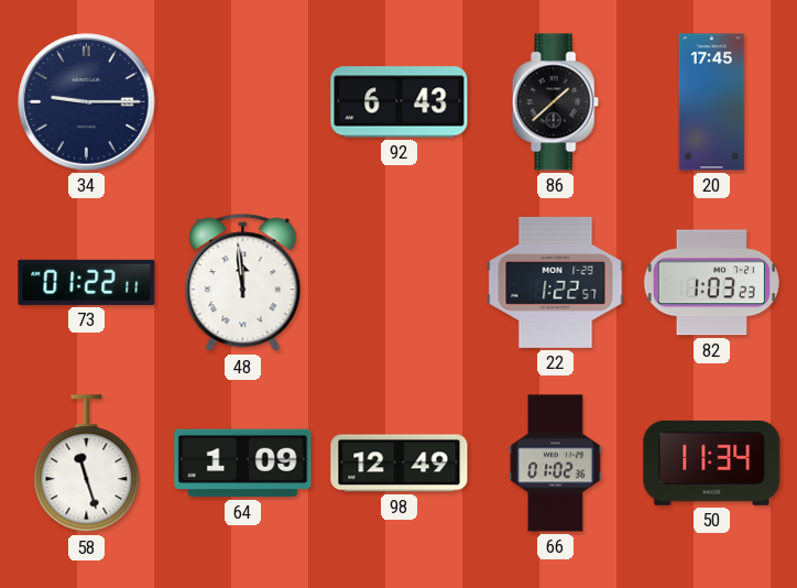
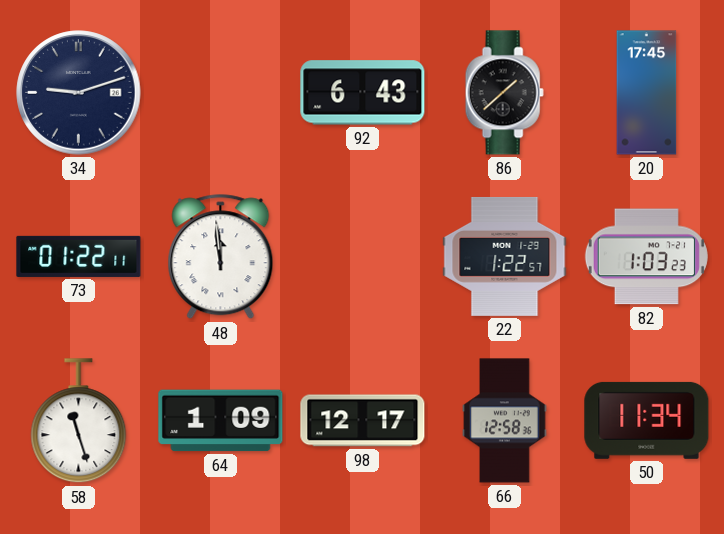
34: 9:15 -> 9:12 (79, 93)
98: 12:49 -> 12:17 (363, 421)
66: 01:02 -> 12:58 (505, 421)
